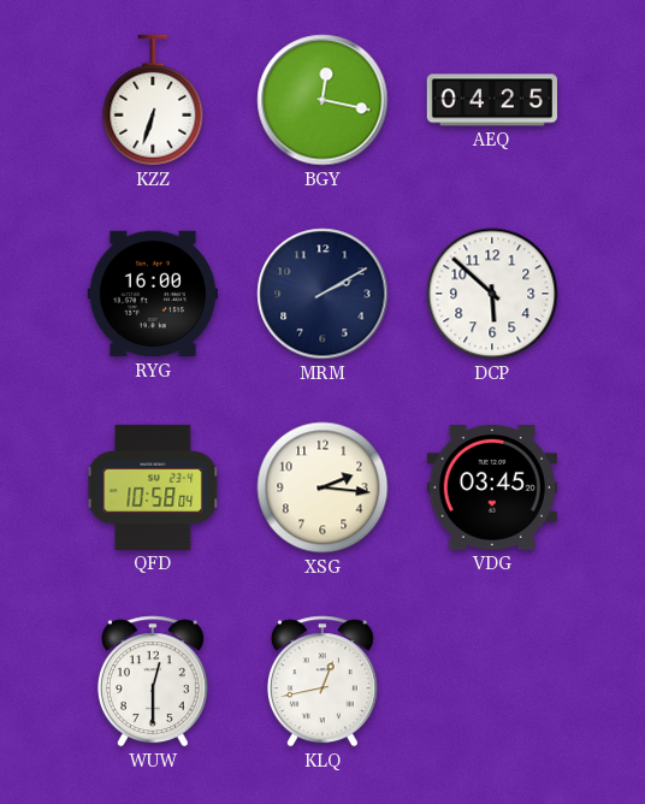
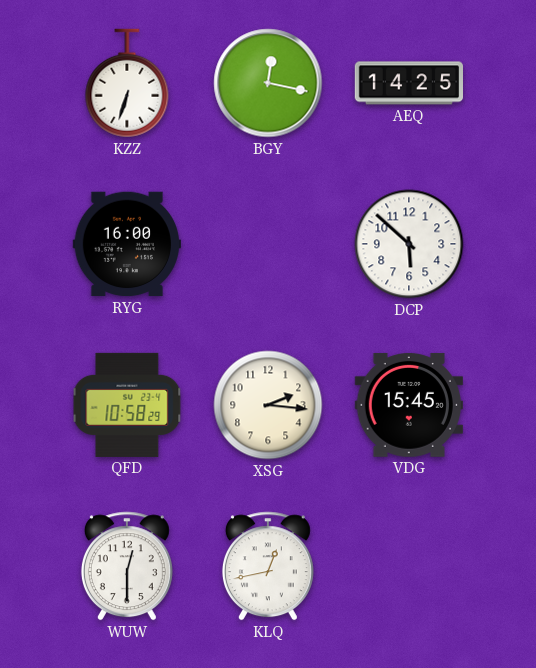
AEQ: 04:25 -> 14:25 (408, 83)
MRM: 2:10 -> none (322, 294)
QFD: 10:58:04 -> 10:58:29 (127, 405)
VDG: 03:45 -> 15:45 (409, 405)
